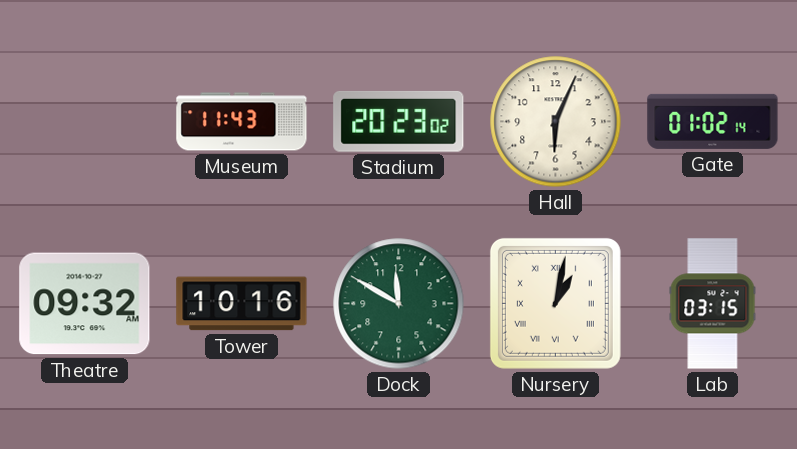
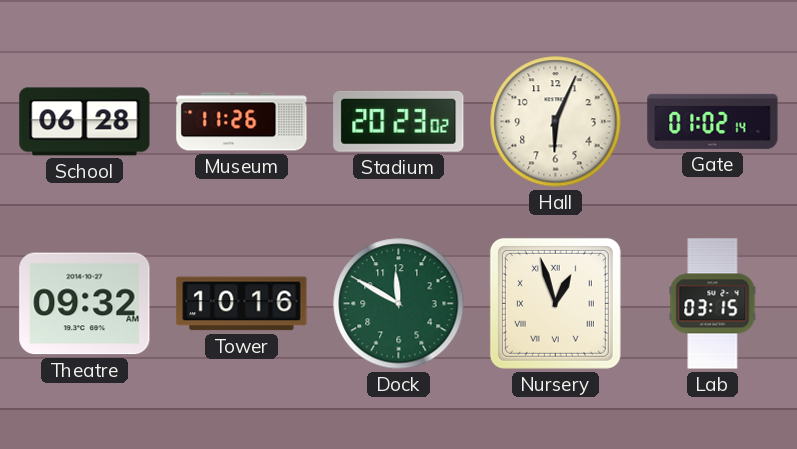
School: none -> 06:28 (85, 122)
Museum: 11:43 -> 11:26 (242, 122)
Nursery: 1:02 -> 12:57 (555, 303)
